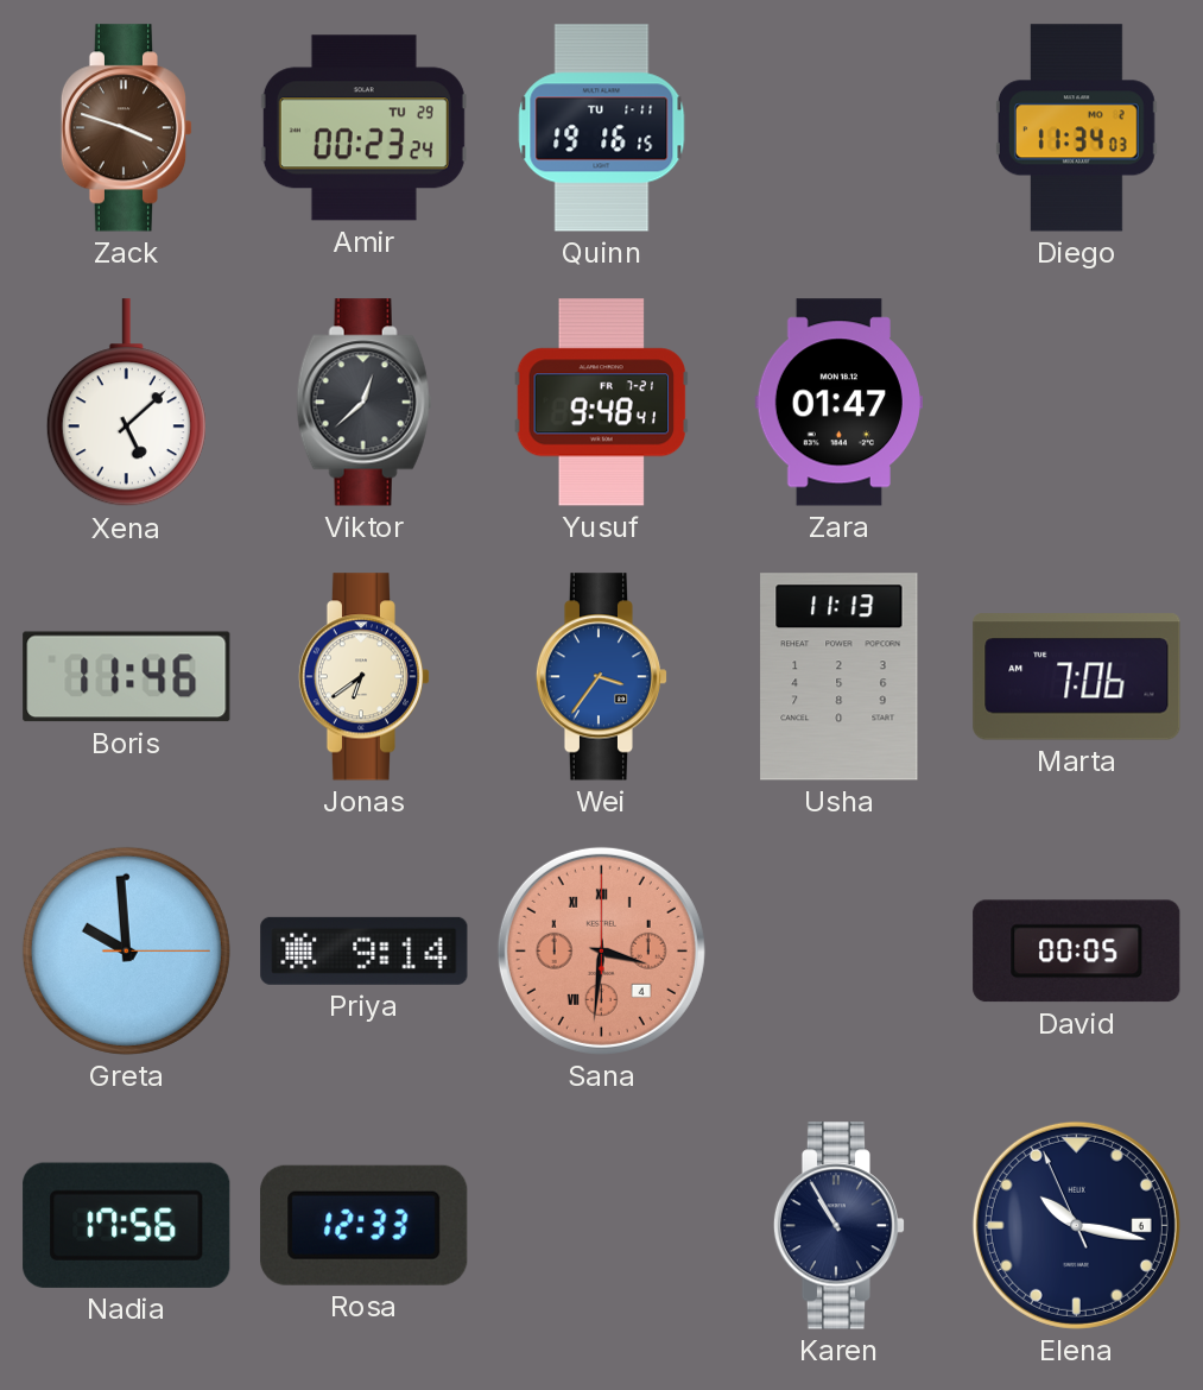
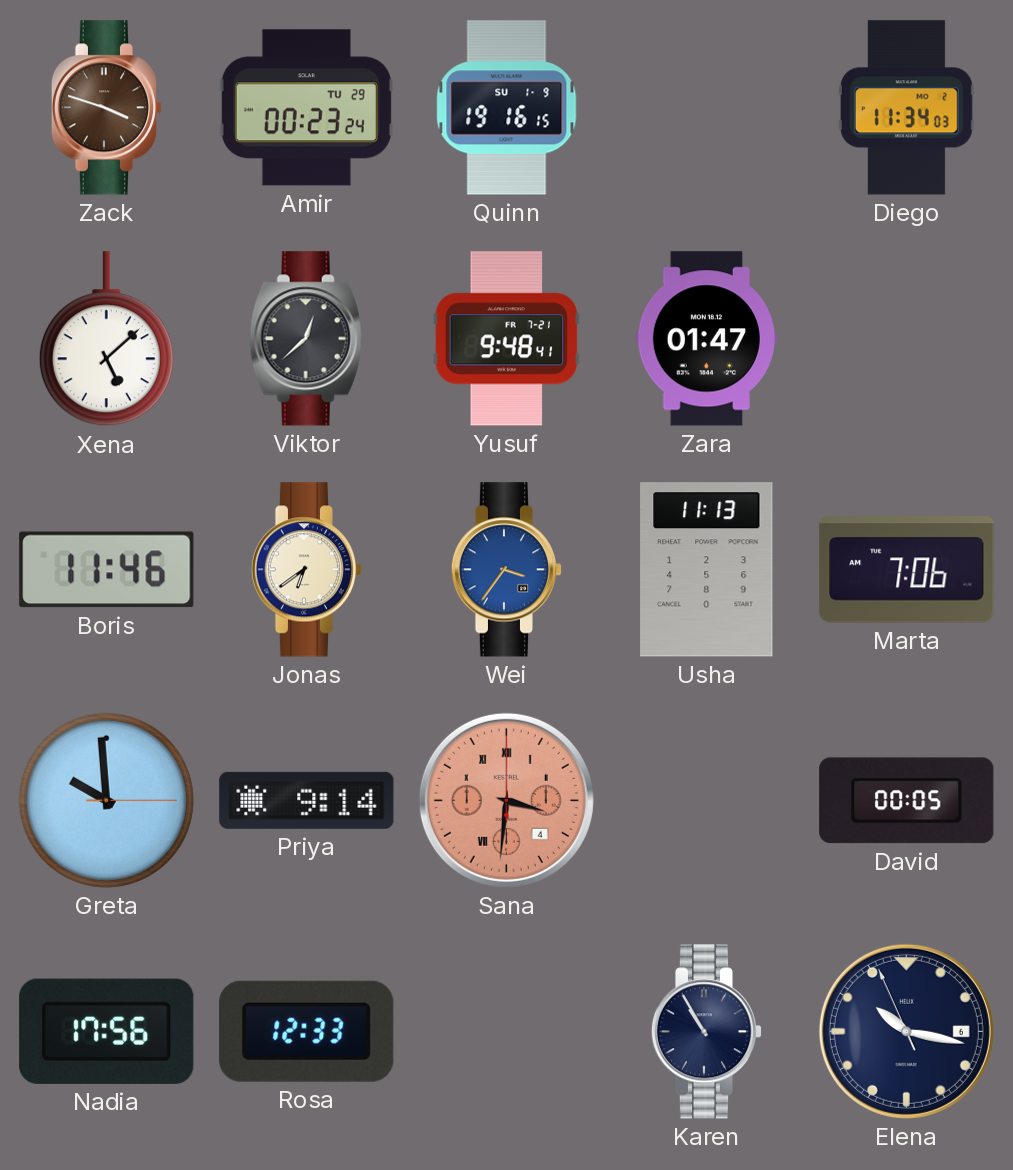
Quinn date: TU 1-11 -> SU 1-9 (507, 108)
